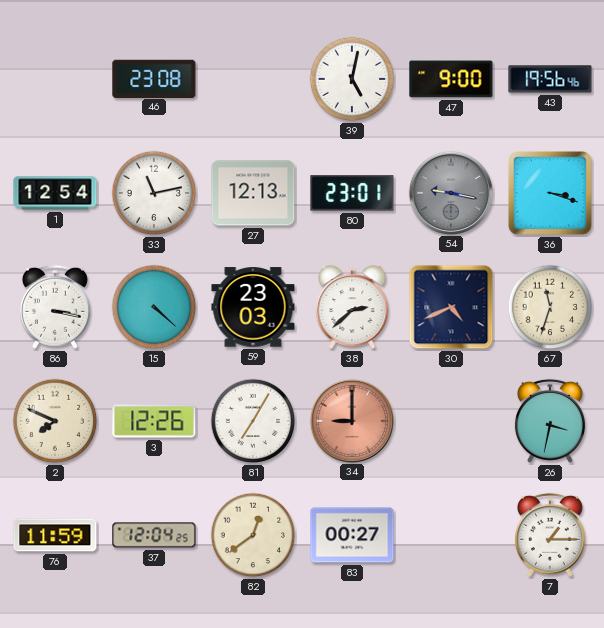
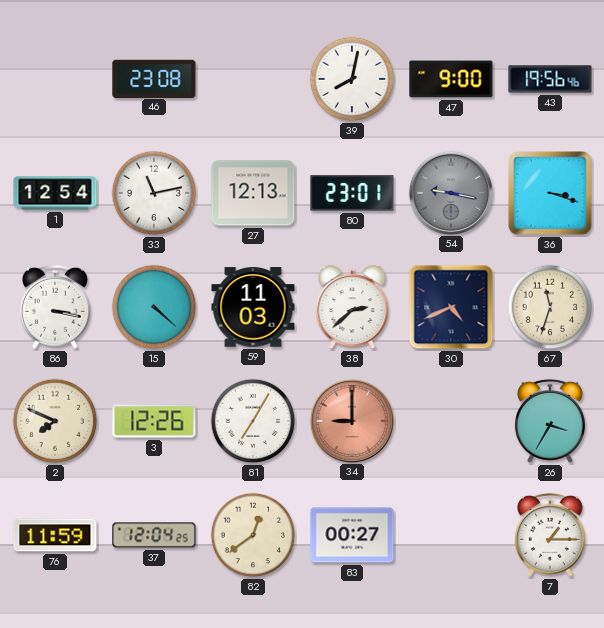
39: 5:02 -> 8:02 (352, 79)
59: 23:03 -> 11:03 (253, 307)
26: 3:32 -> 3:35 (550, 421)
